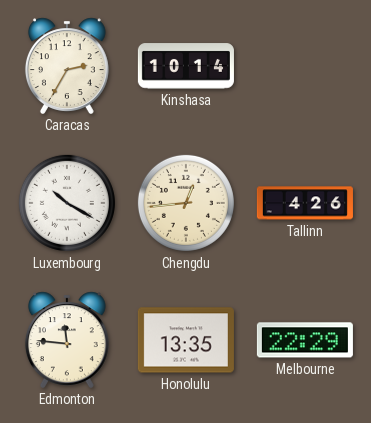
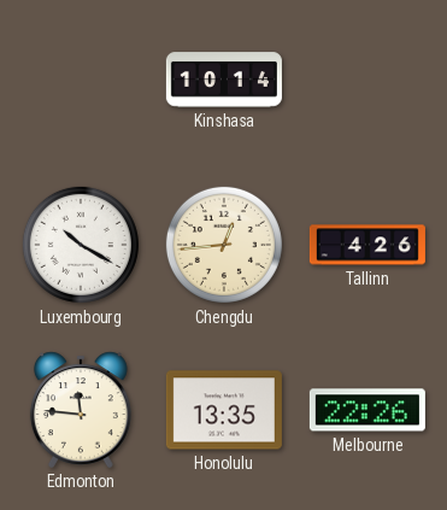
Caracas: 2:35 -> none (67, 66)
Melbourne: 22:29 -> 22:26 (367, 410)
